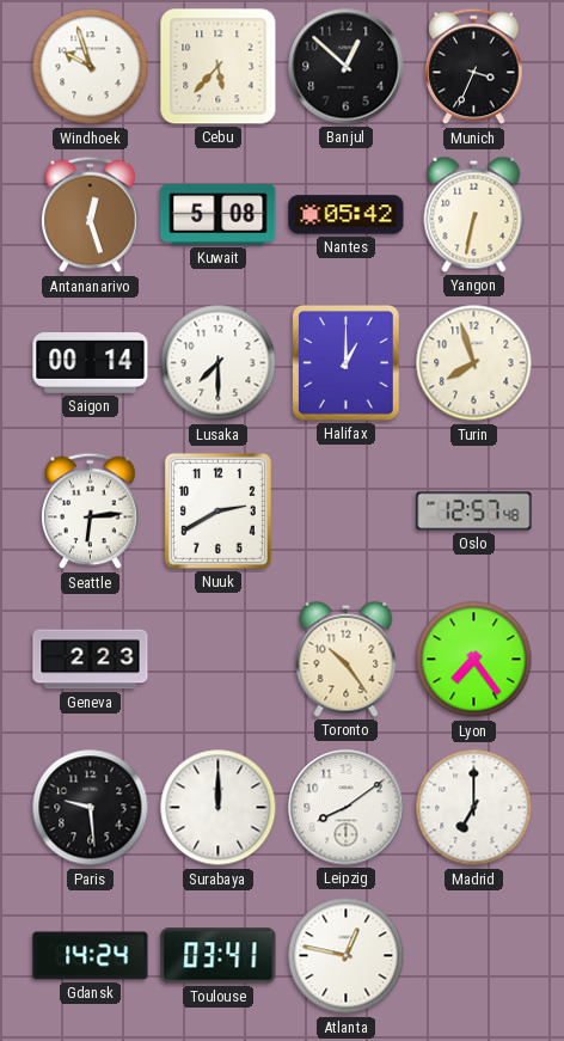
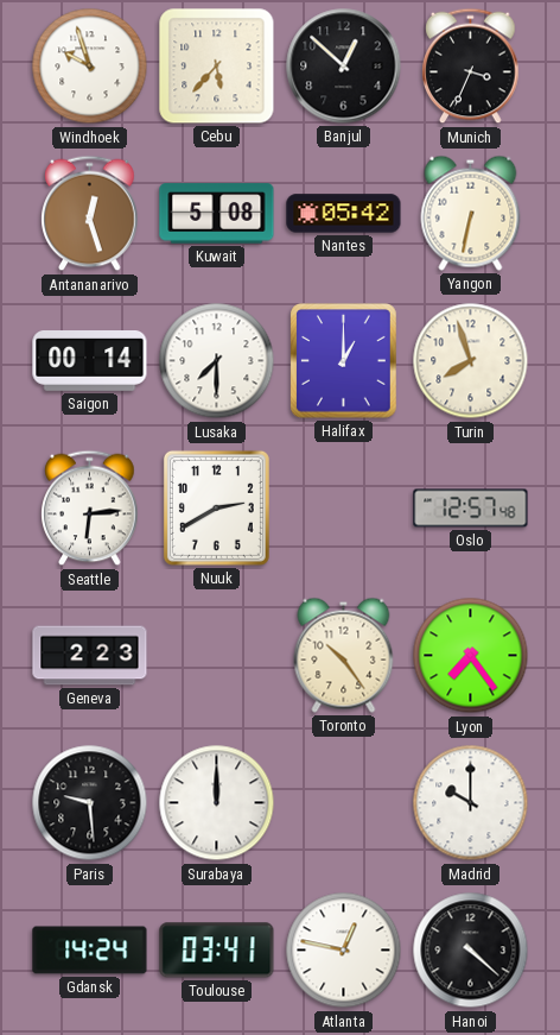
Leipzig: 8:09 -> none (347, 808)
Madrid: 7:00 -> 10:00 (471, 803)
Hanoi: none -> 4:22 (471, 951)
